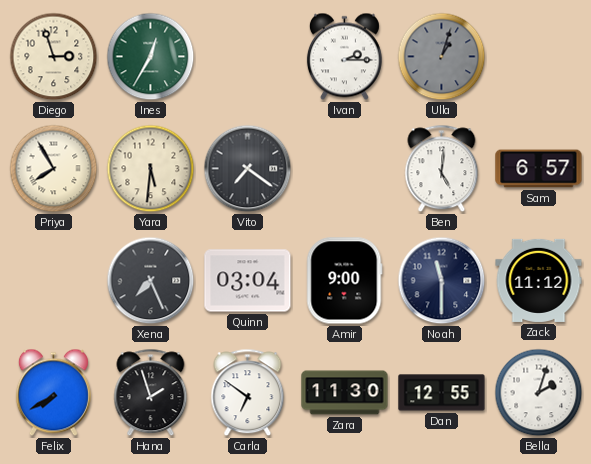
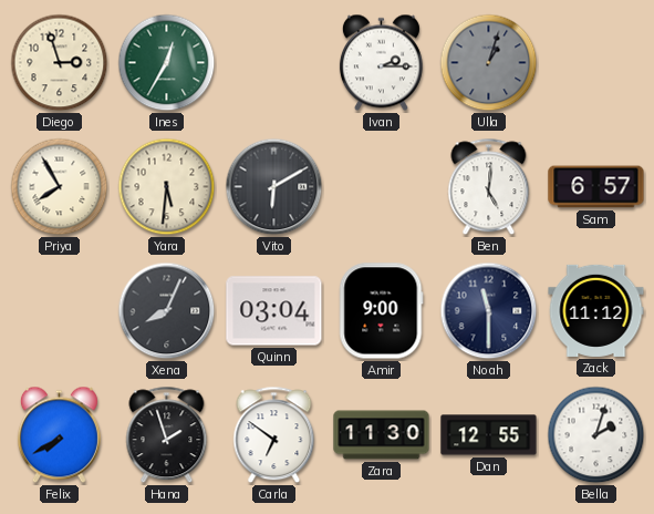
Vito: 7:21 -> 6:10 (274, 187)
Xena: 7:26 -> 8:04 (167, 311)
